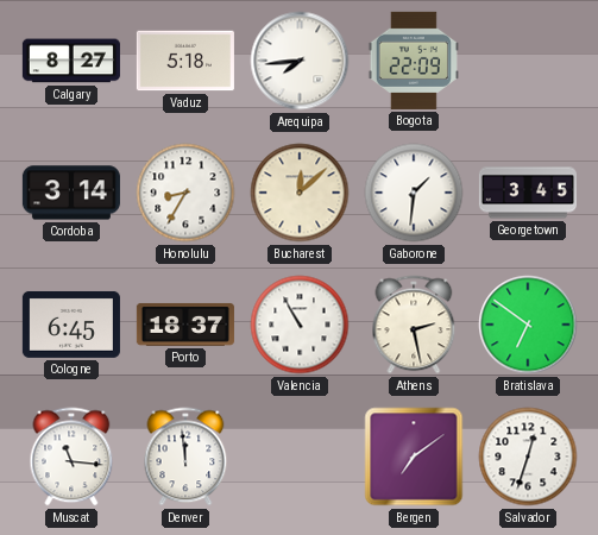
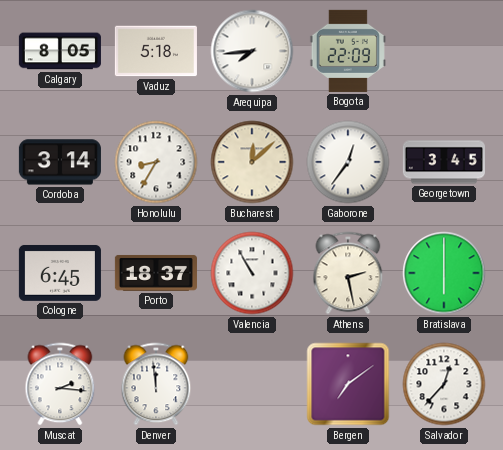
Calgary: 8:27 -> 8:05 (60, 51)
Gaborone: 1:31 -> 12:36 (348, 162)
Bratislava: 6:51 -> 6:00 (444, 273)
Muscat: 11:16 -> 2:16 (60, 384)
Salvador: 12:33 -> 12:37 (444, 384)
